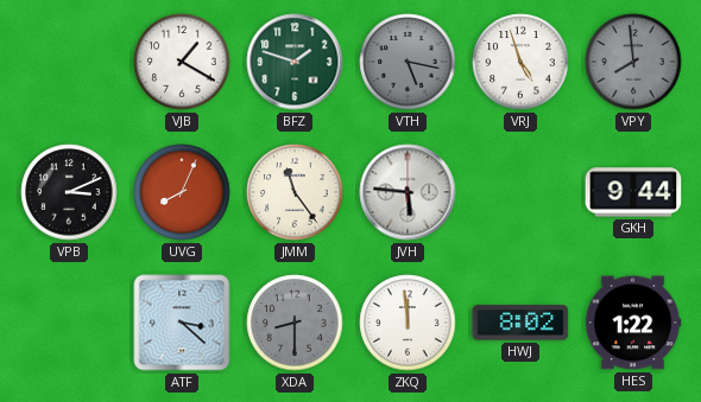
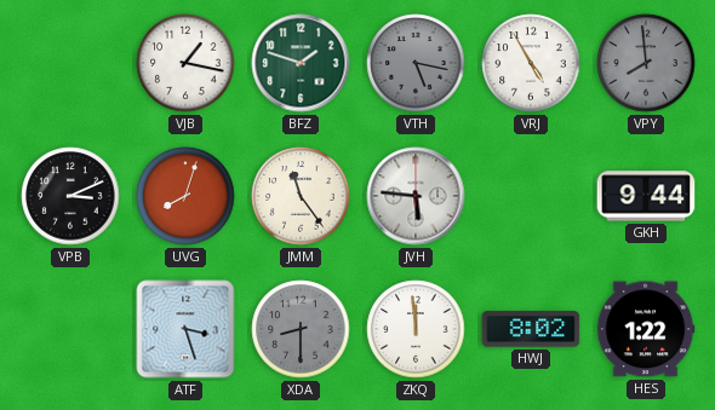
VJB: 1:20 -> 1:17 (185, 63)
VRJ: 4:57 -> 4:55 (531, 63)
UVG: 8:04 -> 8:03 (185, 196)
ATF: 3:22 -> 3:27 (185, 329)
